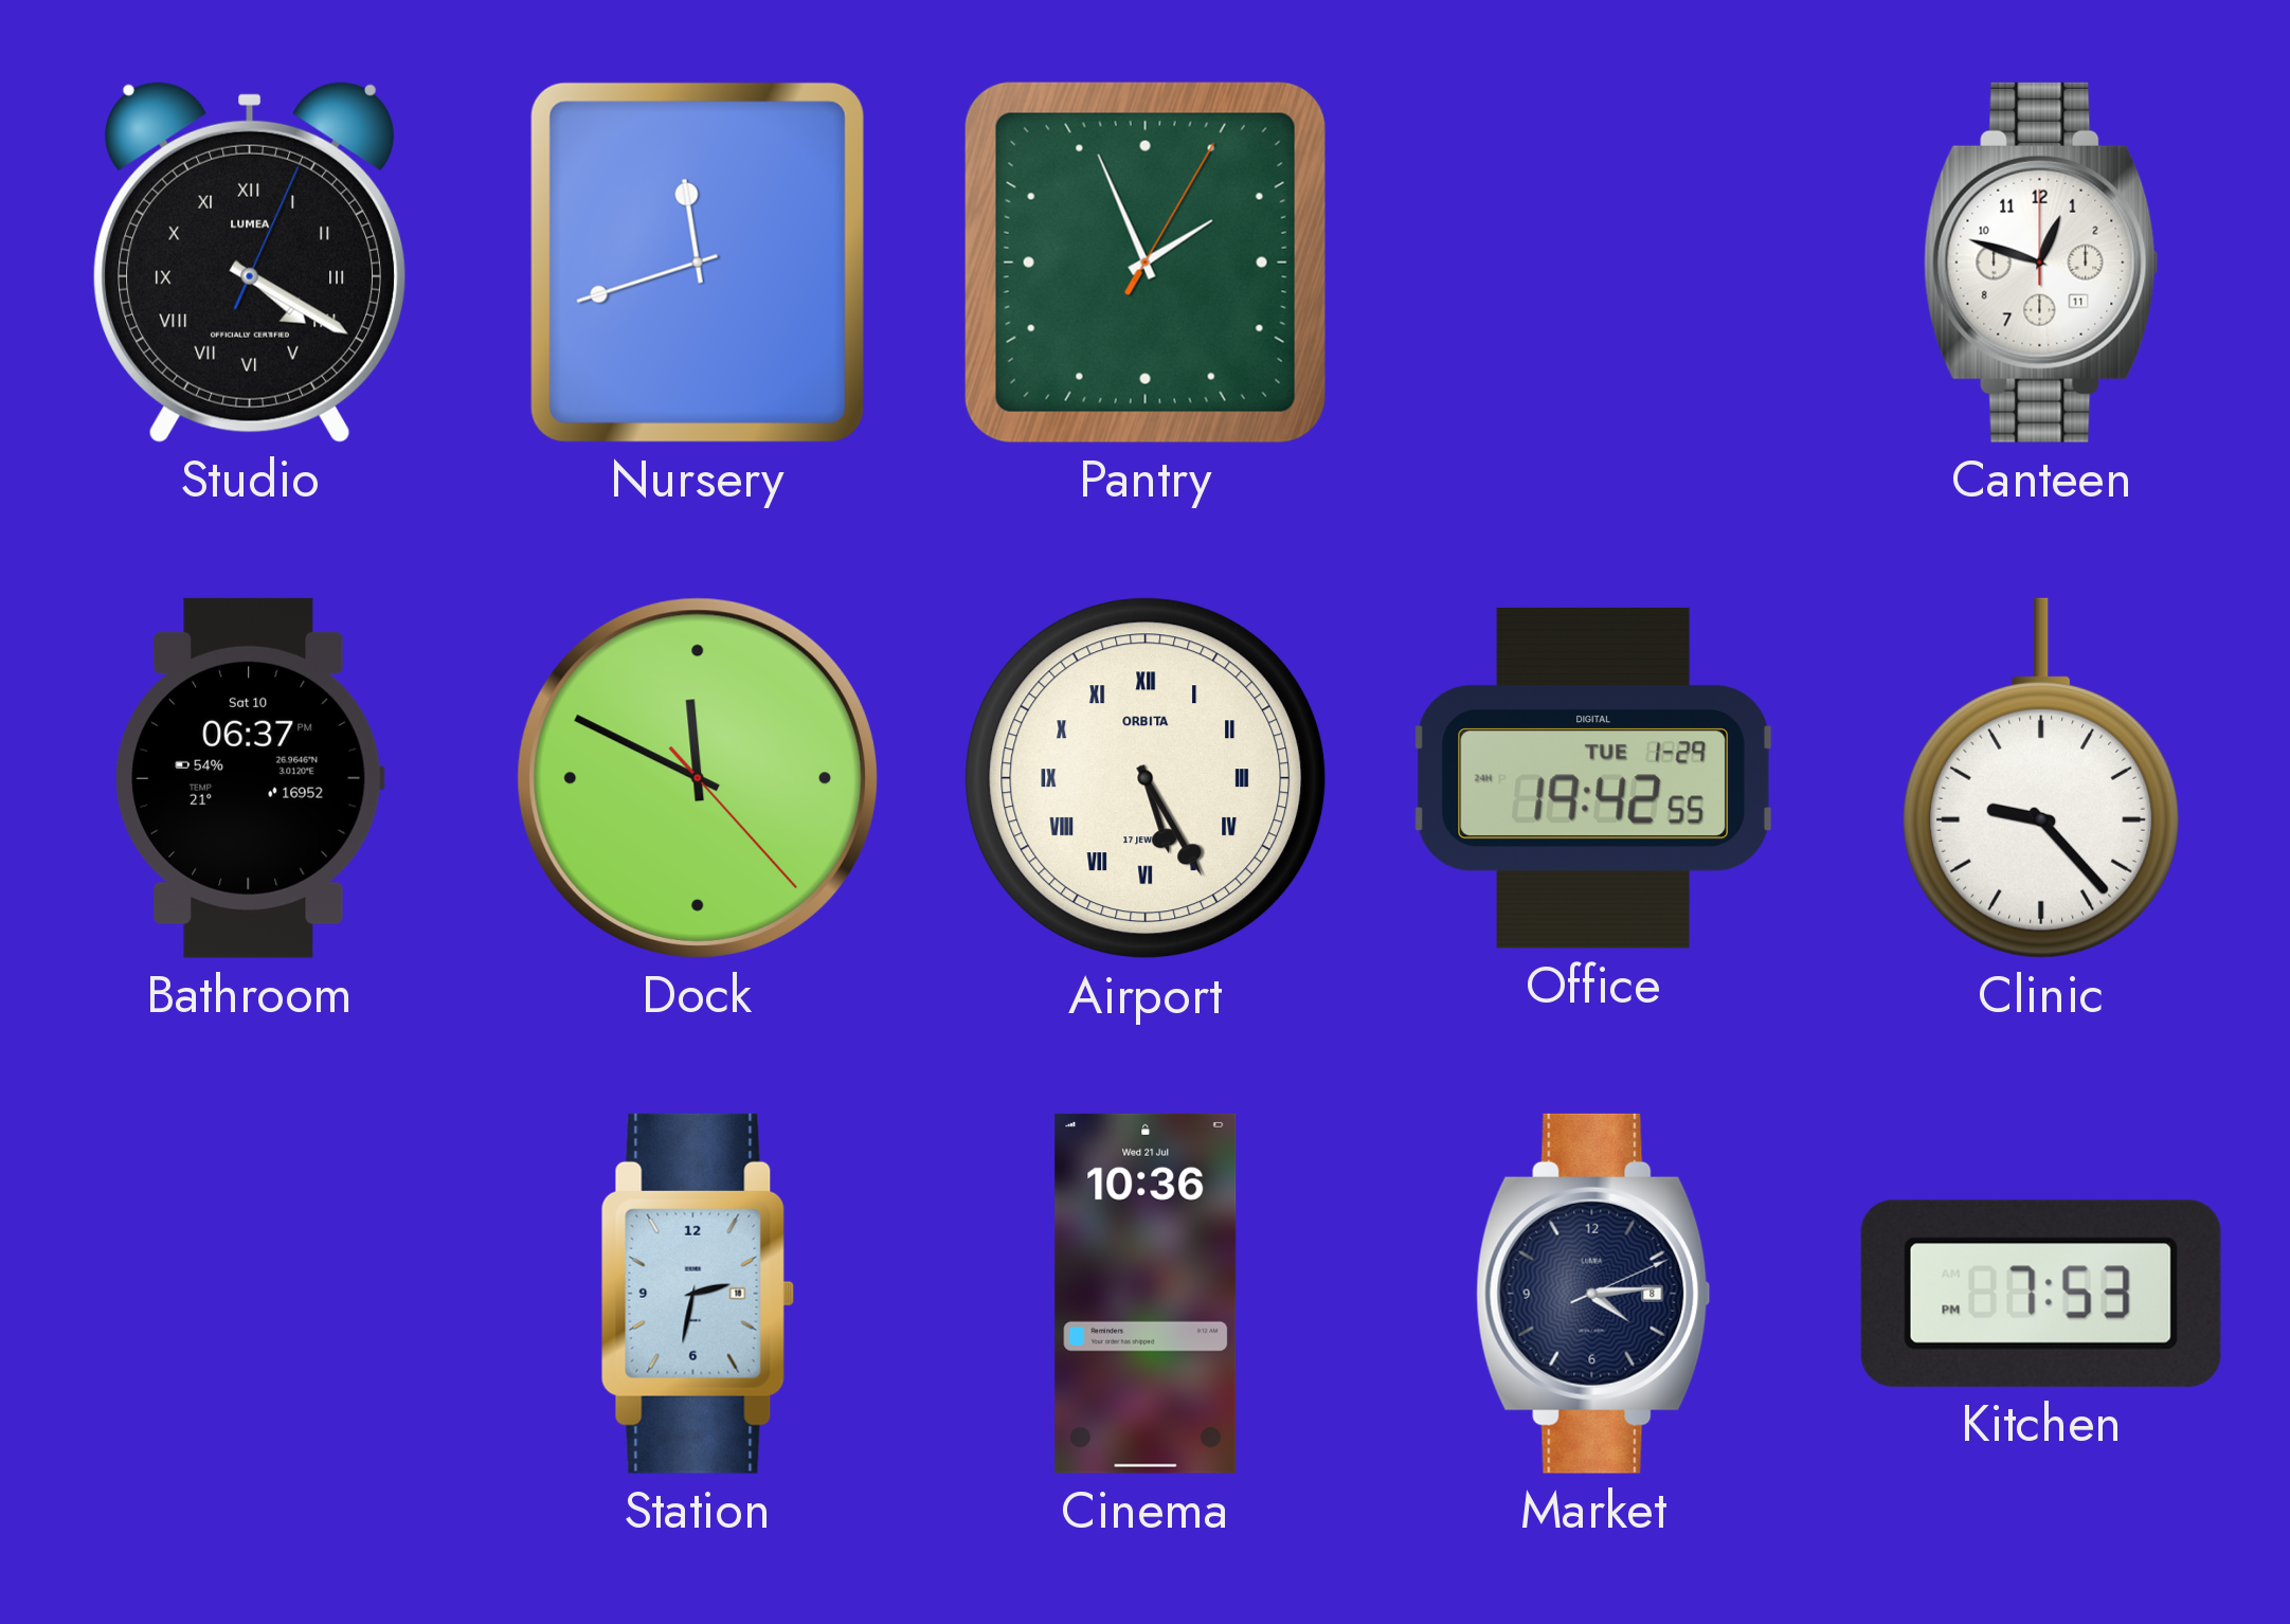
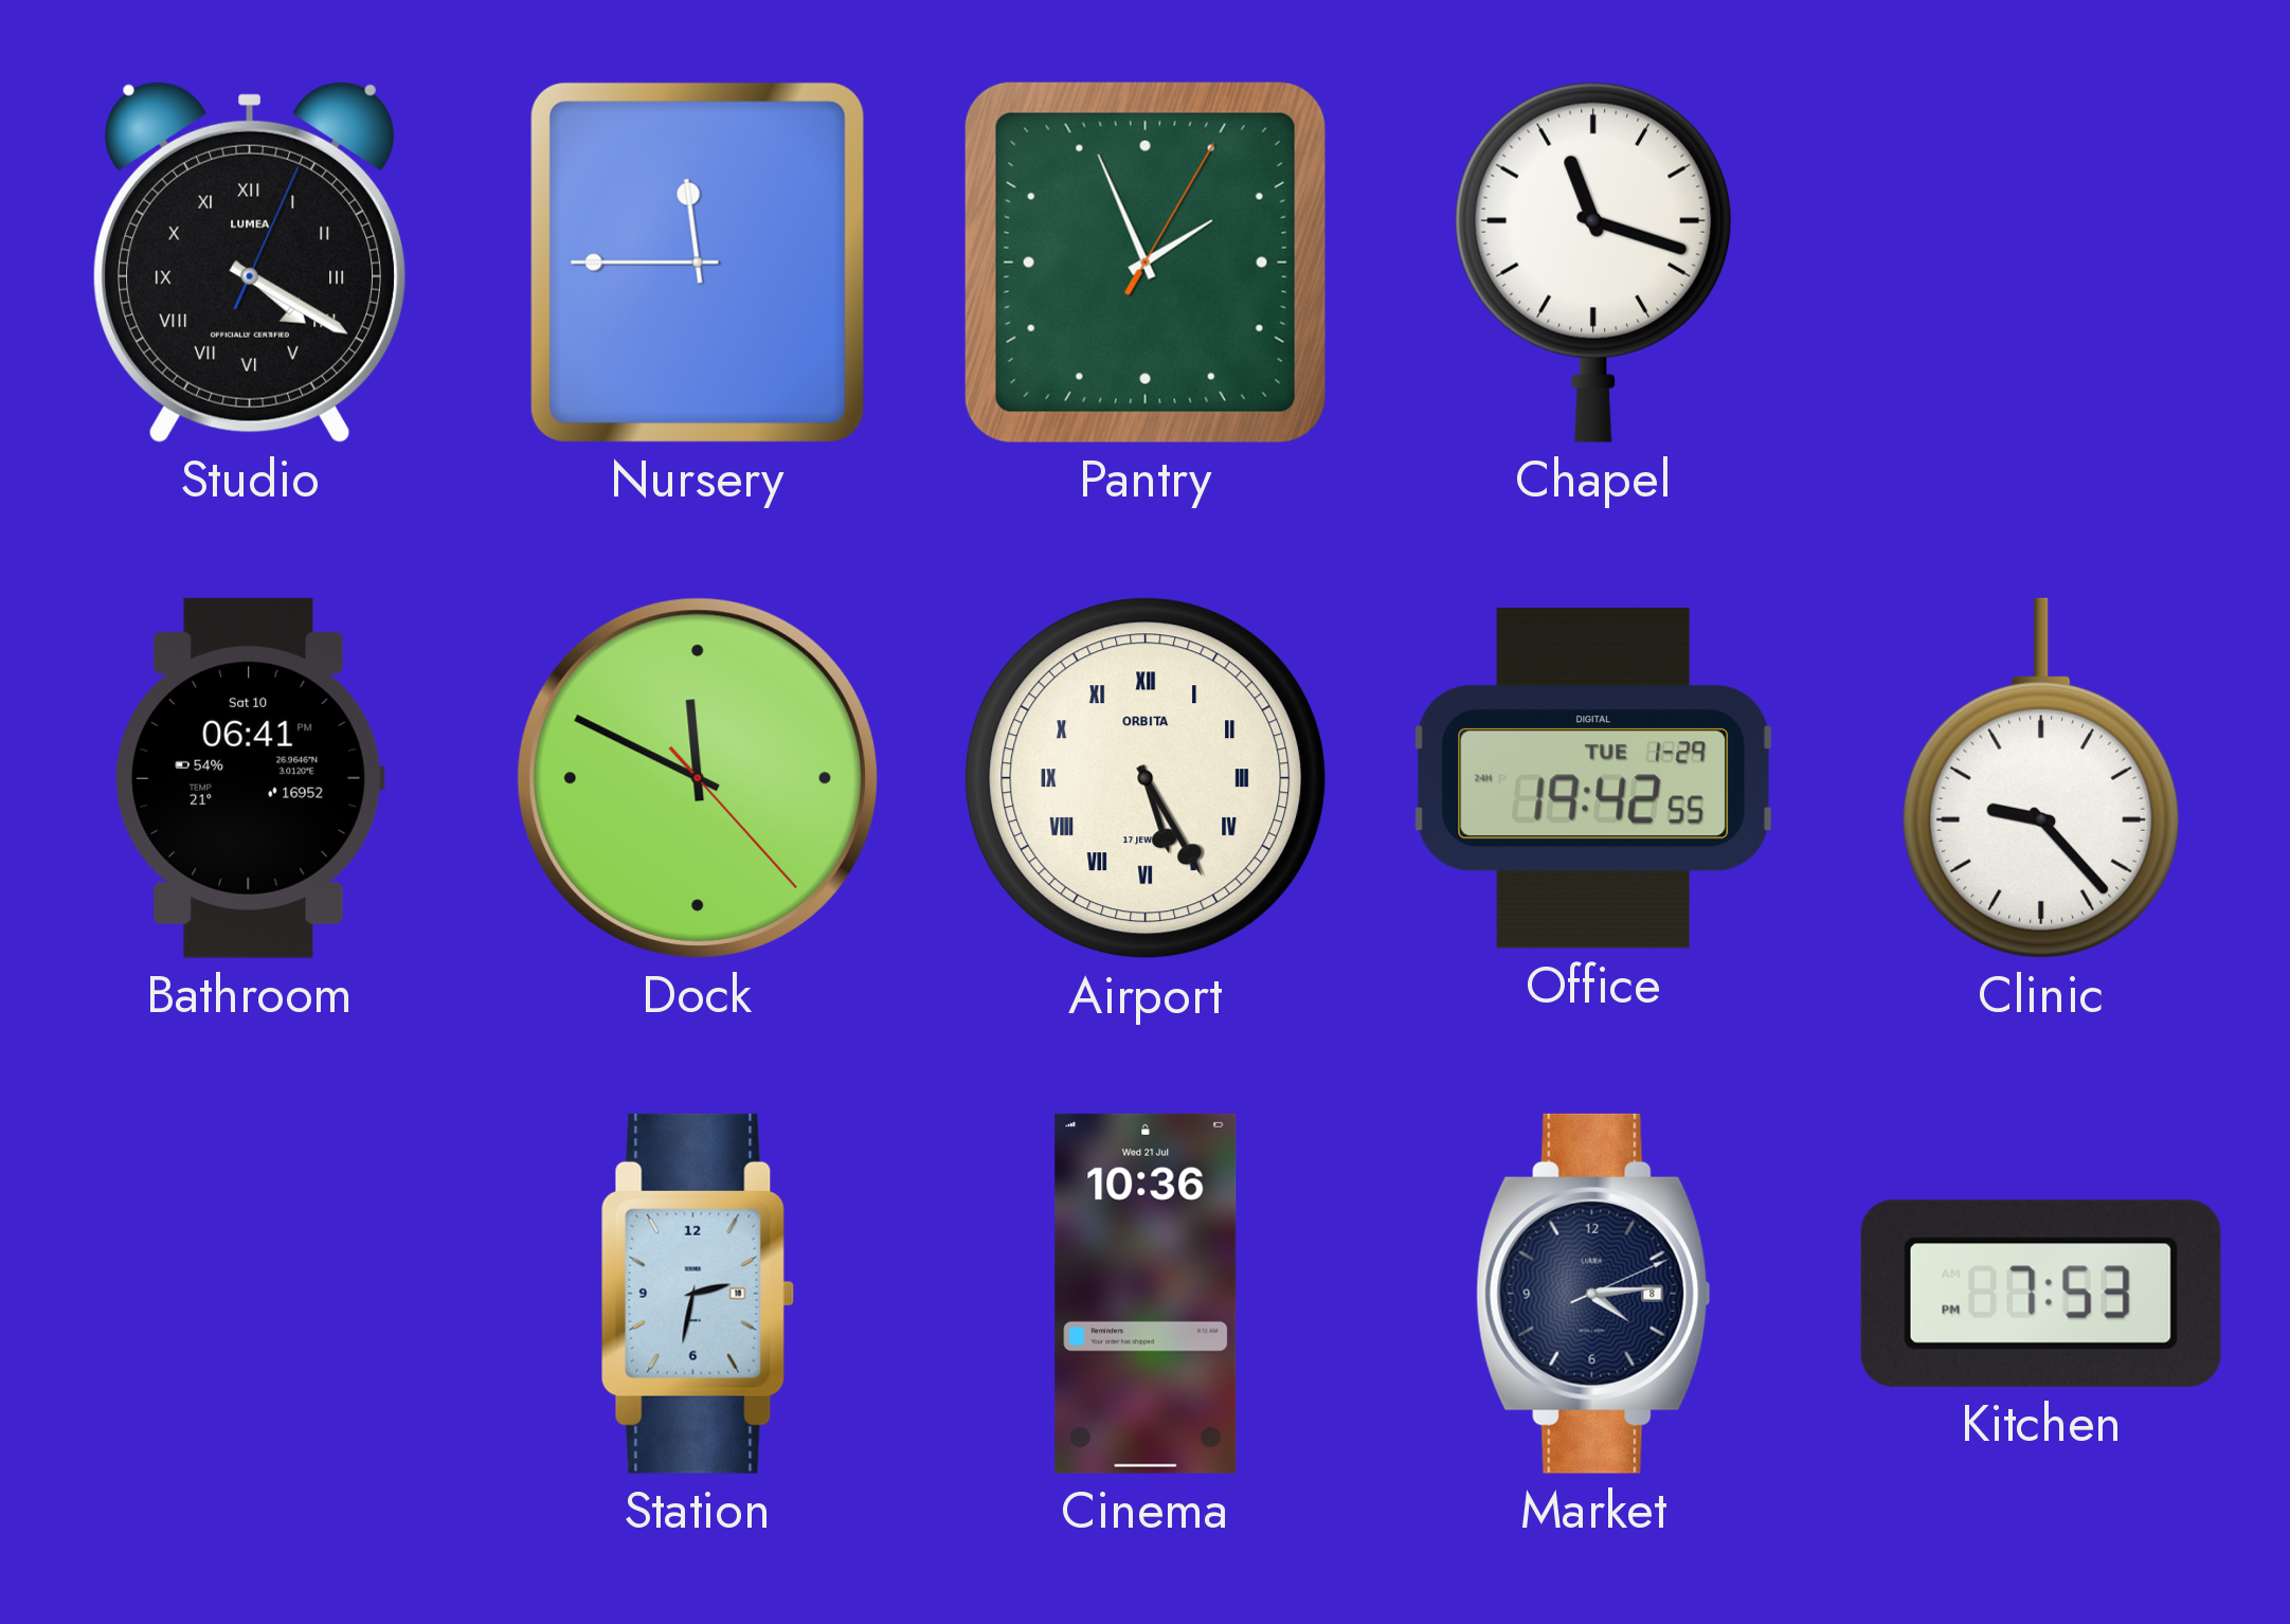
Nursery: 11:42 -> 11:45 (698, 263)
Chapel: none -> 11:18 (1593, 263)
Canteen: 12:48 -> none (2041, 263)
Bathroom: 06:37 -> 06:41 (250, 778)
